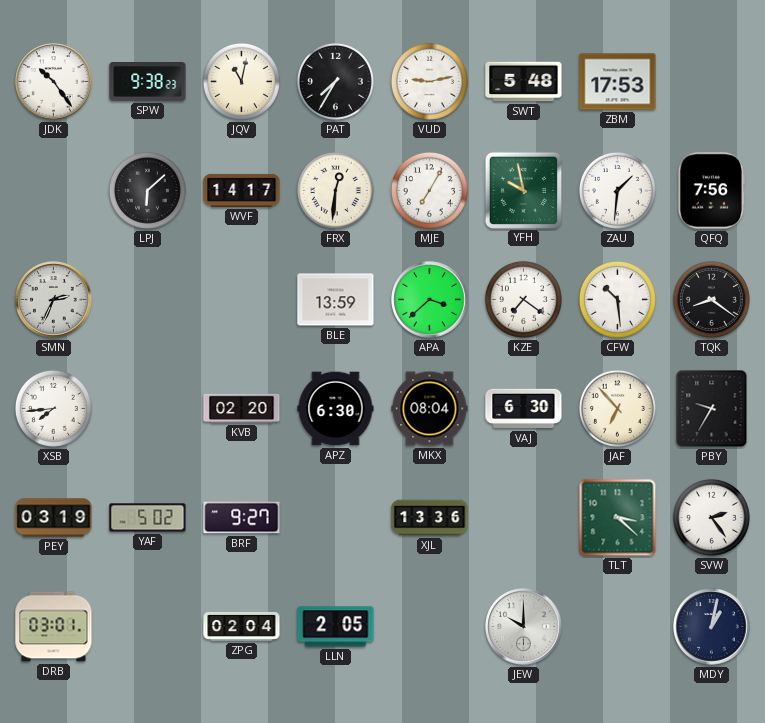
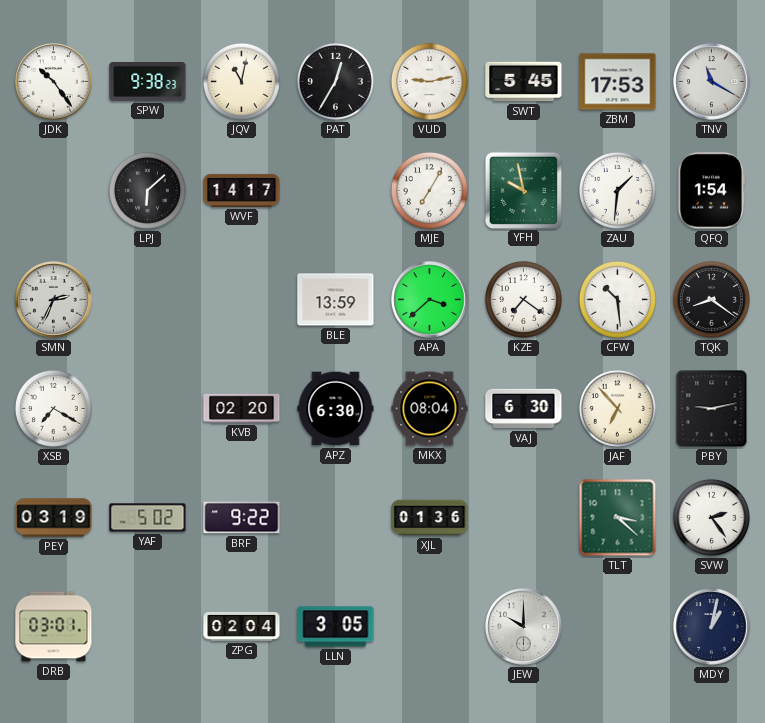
PAT: 7:35 -> 12:35 (335, 81)
SWT: 5:48 -> 5:45 (524, 82)
TNV: none -> 11:20 (712, 82)
FRX: 12:31 -> none (335, 190)
QFQ: 7:56 -> 1:54 (712, 191)
XSB: 7:44 -> 7:20 (53, 408)
PBY: 9:35 -> 9:13 (712, 409)
BRF: 9:27 -> 9:22 (242, 518)
XJL: 13:36 -> 01:36 (430, 518)
LLN: 2:05 -> 3:05 (336, 627)
